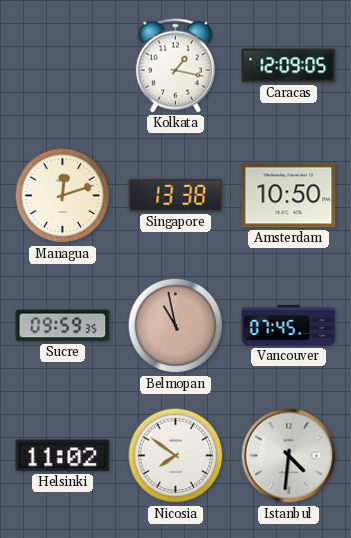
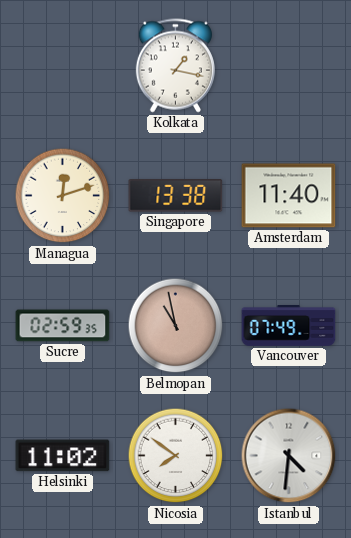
Caracas: 12:09 -> none (289, 66)
Amsterdam: 10:50 -> 11:40 (289, 196)
Sucre: 09:59 -> 02:59 (63, 326)
Vancouver: 07:45 -> 07:49 (289, 326)
